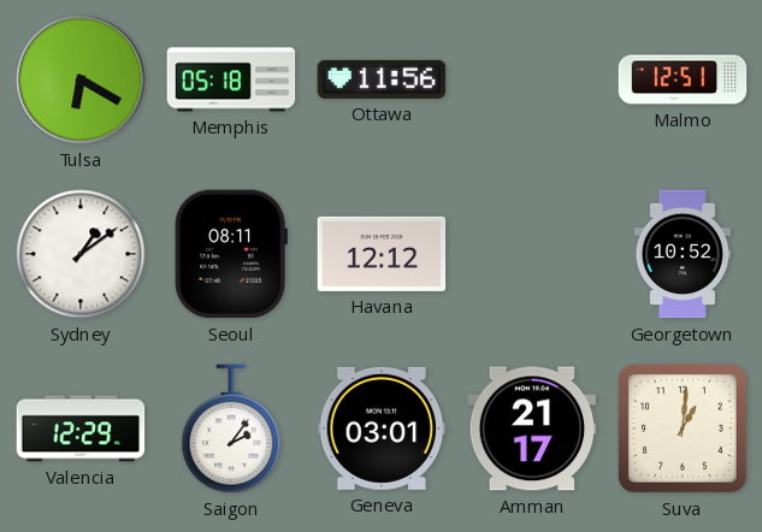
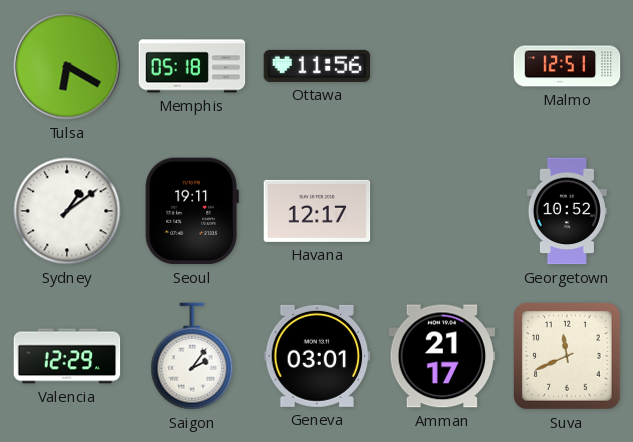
Seoul: 08:11 -> 19:11 (192, 211)
Havana: 12:12 -> 12:17 (317, 211)
Suva: 1:01 -> 11:41 (568, 357)
